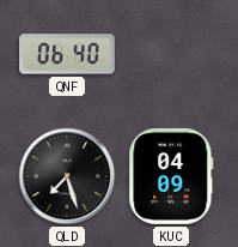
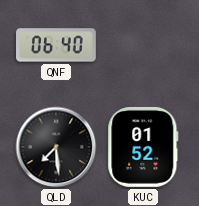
QLD: 7:27 -> 7:29 (56, 147)
KUC: 04:09 -> 01:52 (143, 147)
